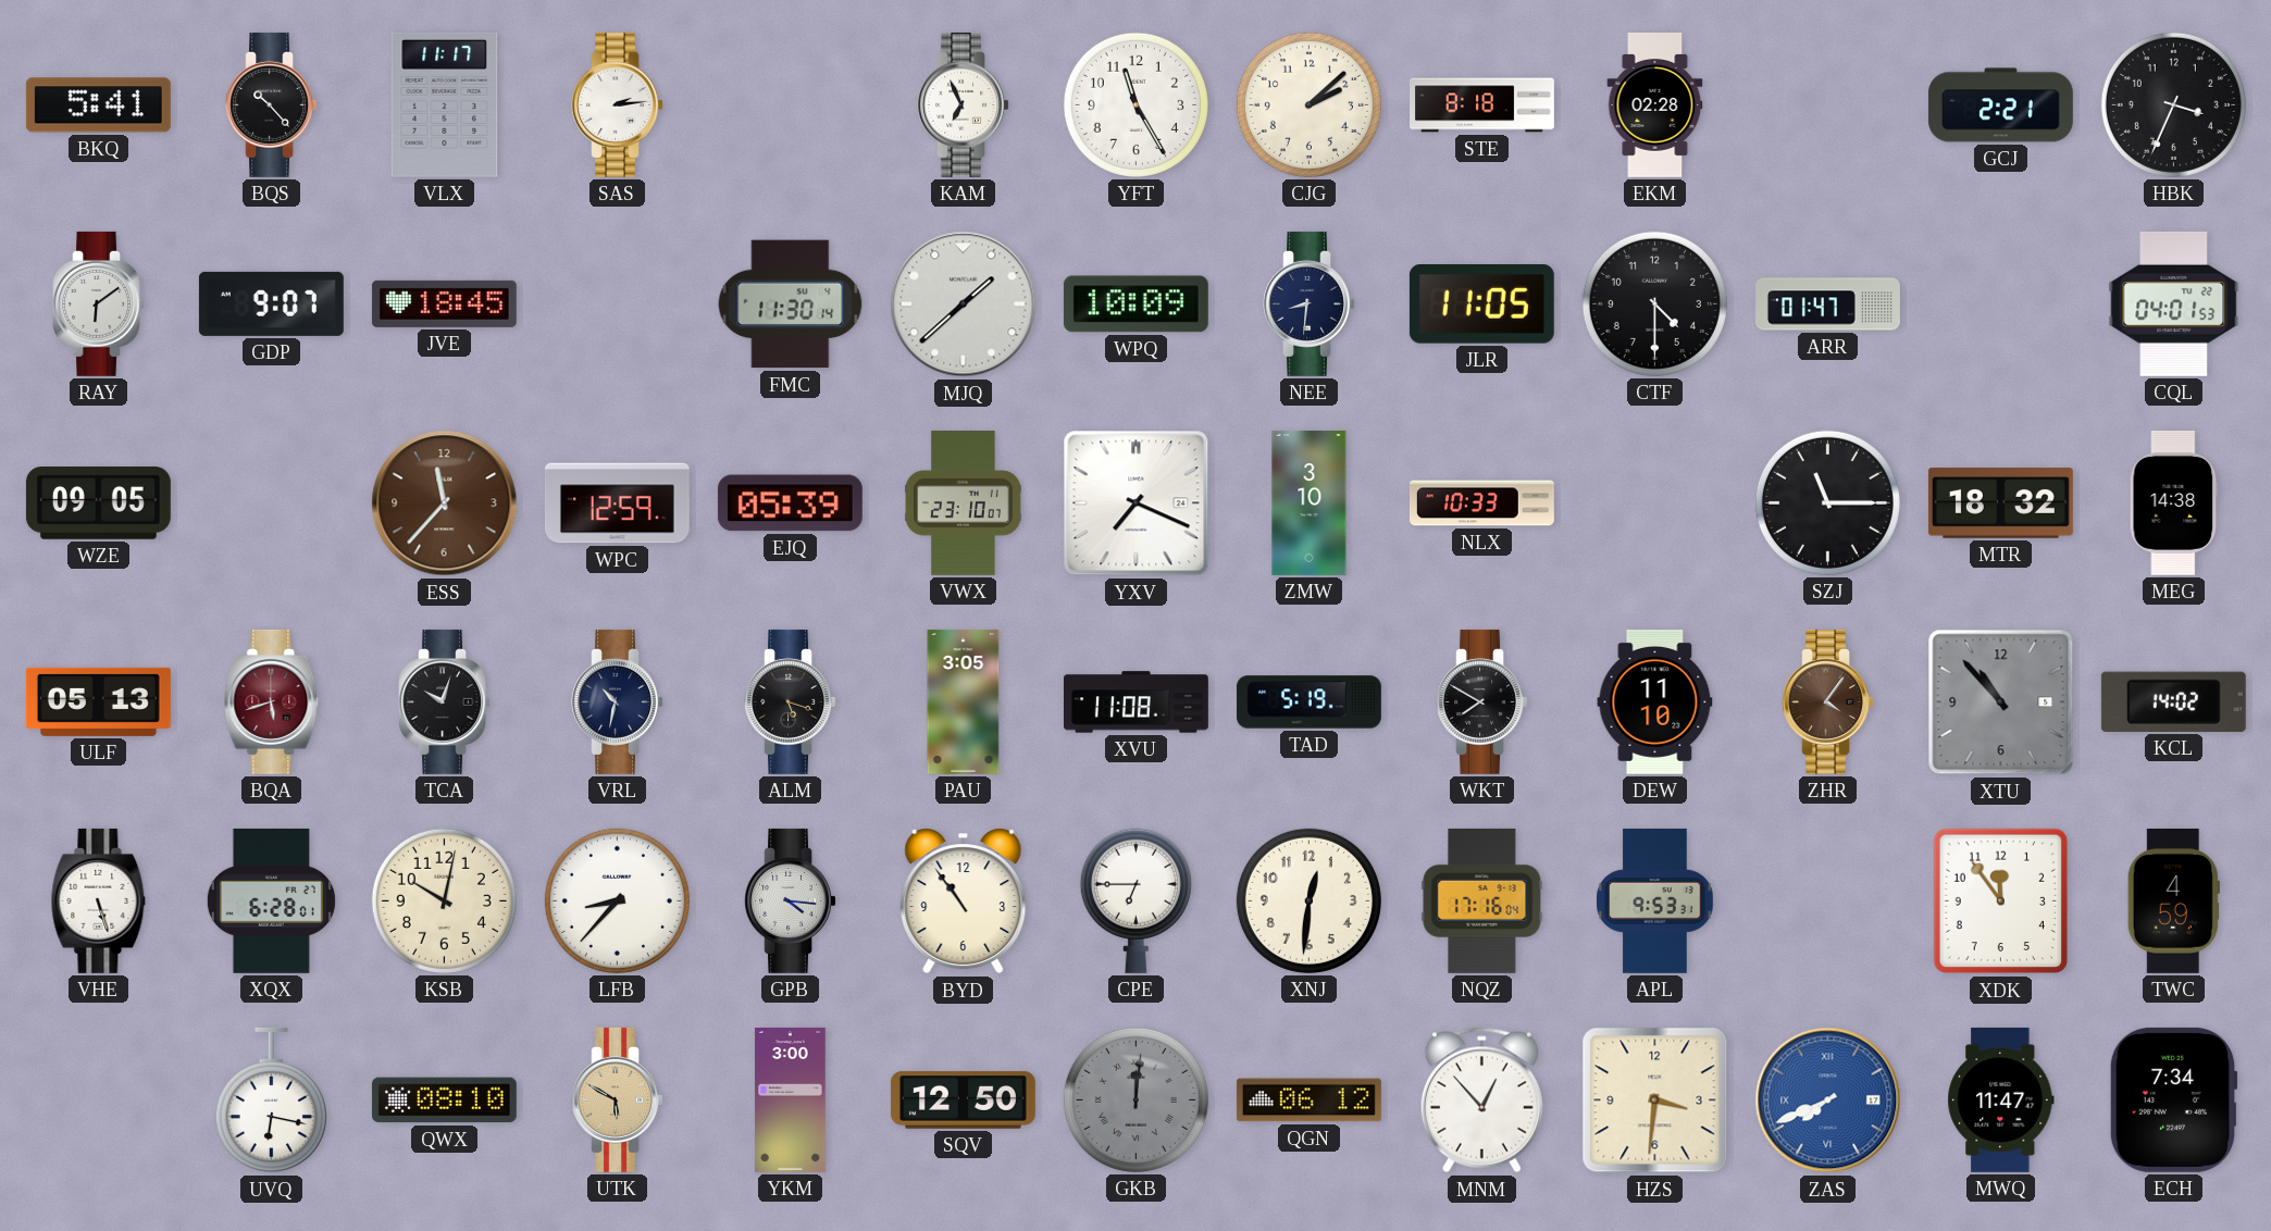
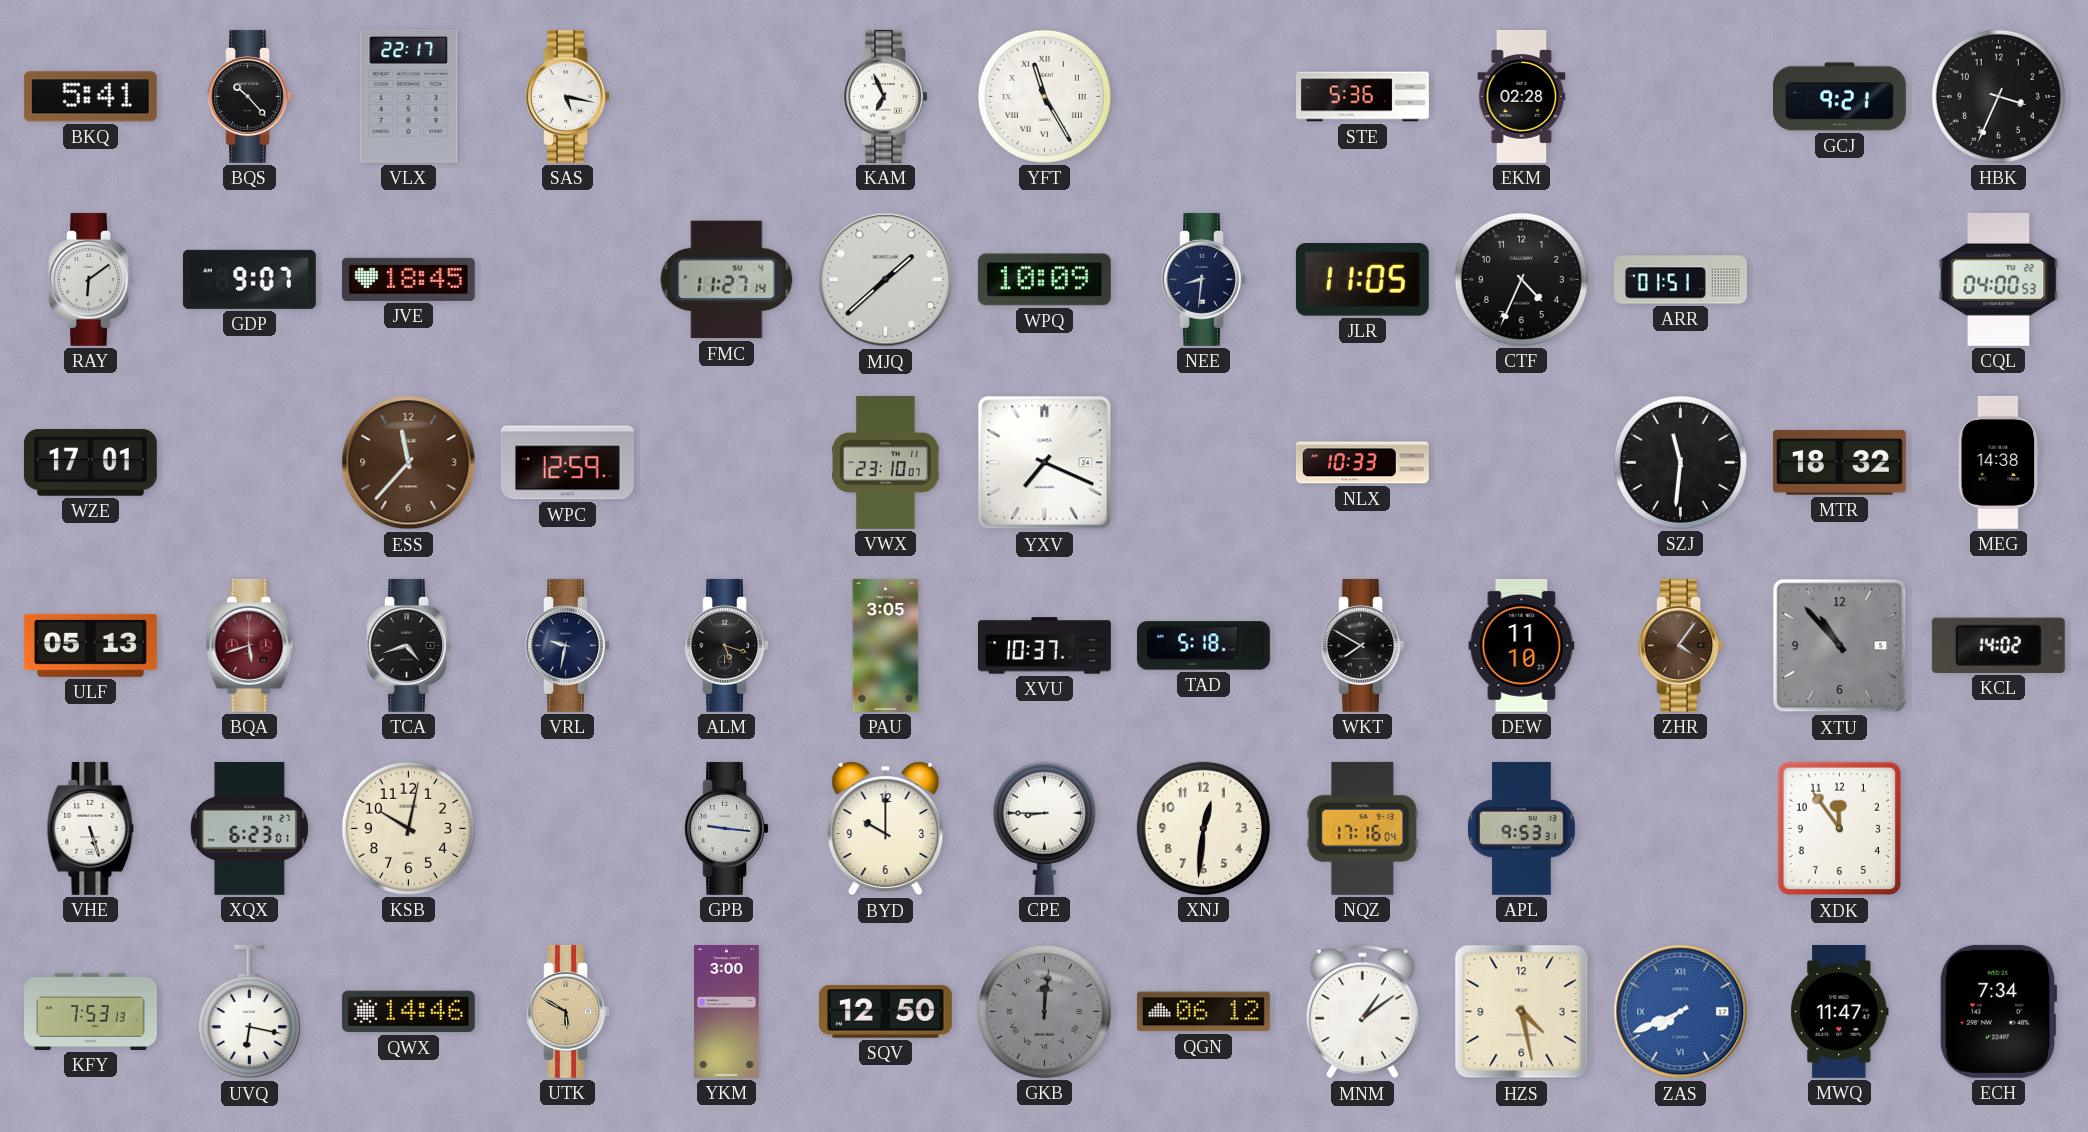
VLX: 11:17 -> 22:17 (409, 96)
SAS: 2:14 -> 5:17 (567, 96)
YFT numerals: Arabic -> Roman (1044, 96)
CJG: 2:08 -> none (1308, 104)
STE: 8:18 -> 5:36 (1363, 97)
GCJ: 2:21 -> 9:21 (1839, 97)
FMC: 11:30 -> 11:27 (727, 280)
CTF: 4:30 -> 4:34 (1521, 279)
ARR: 01:47 -> 01:51 (1681, 280)
CQL: 04:01 -> 04:00 (1999, 279)
WZE: 09:05 -> 17:01 (90, 463)
EJQ: 05:39 -> none (790, 503)
ZMW: 3:10 -> none (1310, 502)
SZJ: 11:15 -> 11:31 (1680, 462)
TCA: 10:03 -> 4:42 (408, 645)
VRL: 10:32 -> 9:32 (567, 645)
XVU: 11:08 -> 10:37 (1045, 646)
TAD: 5:19 -> 5:18 (1203, 646)
XQX: 6:28 -> 6:23 (249, 828)
LFB: 8:37 -> none (617, 900)
GPB: 4:16 -> 9:16 (726, 828)
BYD: 10:54 -> 10:00 (886, 829)
CPE: 6:45 -> 8:45 (1044, 828)
TWC: 4:59 -> none (2173, 900)
KFY: none -> 7:53 (91, 1011)
QWX: 08:10 -> 14:46 (408, 1012)
MNM: 12:53 -> 1:09 (1362, 1012)
HZS: 3:31 -> 4:28 (1522, 1012)
